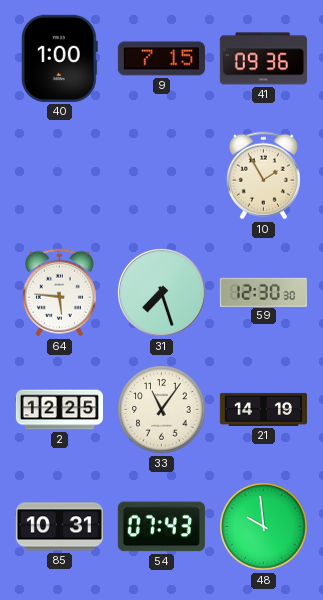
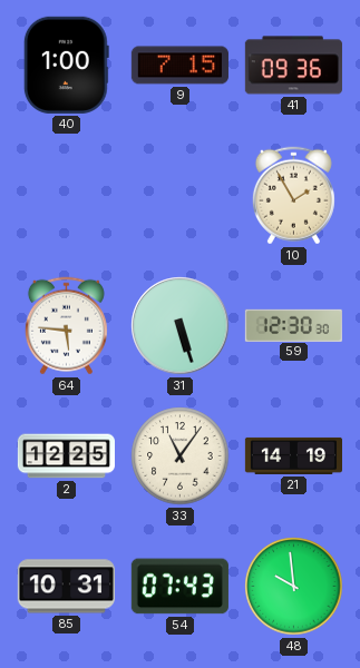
31: 7:27 -> 5:27 (181, 326)
